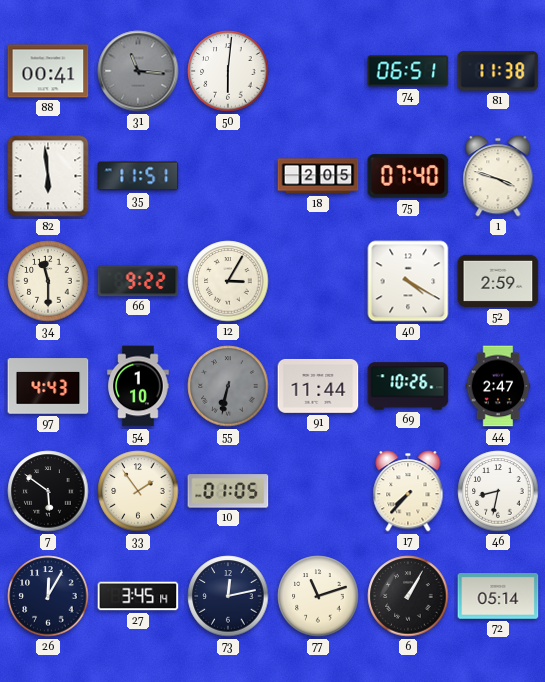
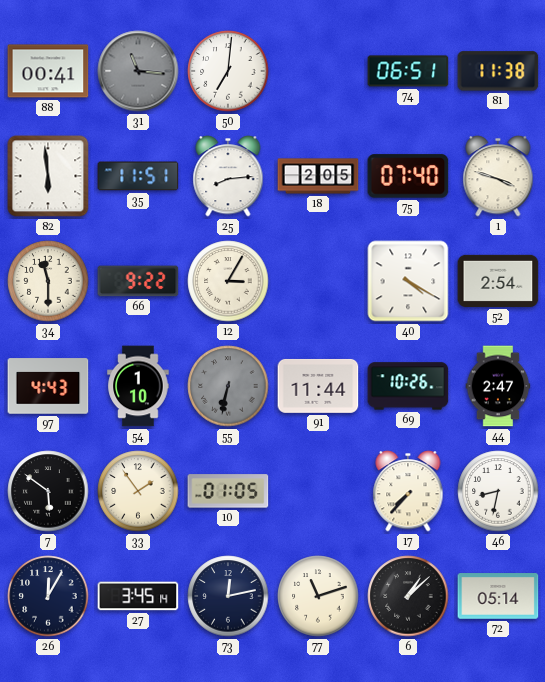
50: 6:01 -> 7:01 (228, 71)
25: none -> 8:14 (228, 176)
52: 2:59 -> 2:54 (498, 281)
6: 1:05 -> 1:08 (408, 596)
